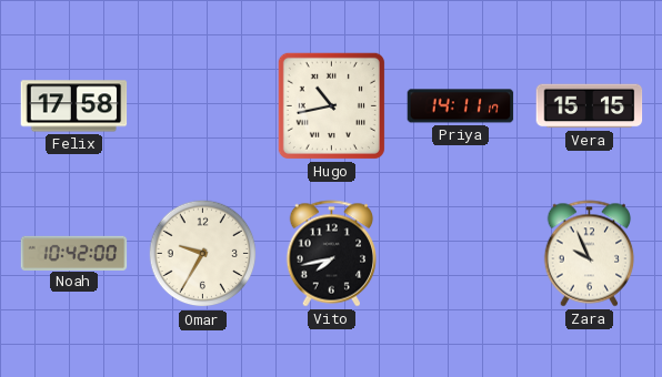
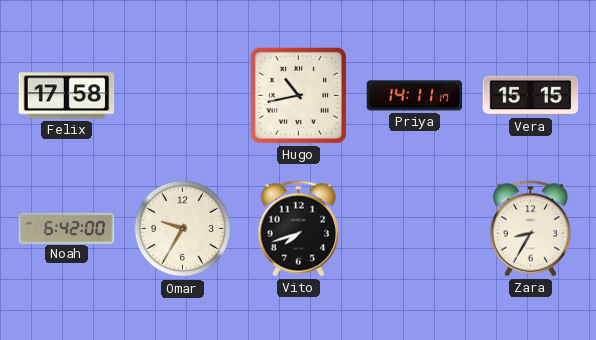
Noah: 10:42 -> 6:42 (67, 228)
Vito: 7:43 -> 7:42 (299, 229)
Zara: 9:56 -> 8:35 (531, 229)
